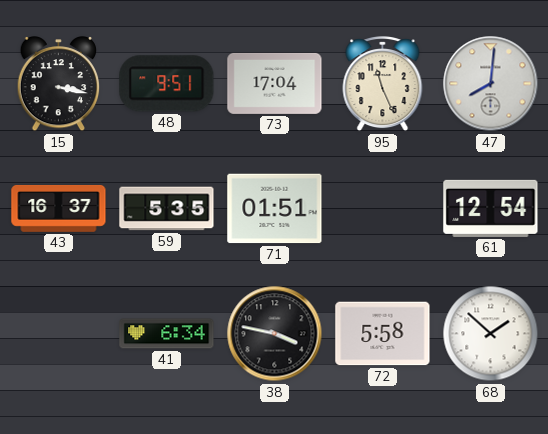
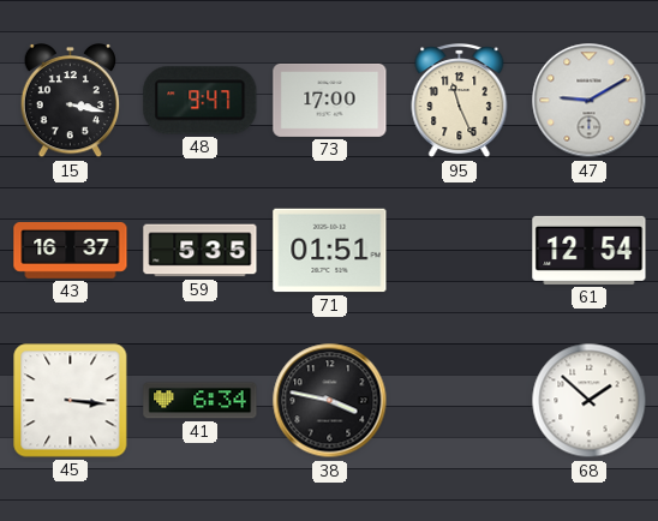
48: 9:51 -> 9:47 (201, 101)
73: 17:04 -> 17:00 (330, 100)
47: 8:01 -> 9:10 (590, 101)
45: none -> 3:16 (71, 401)
72: 5:58 -> none (383, 334)
